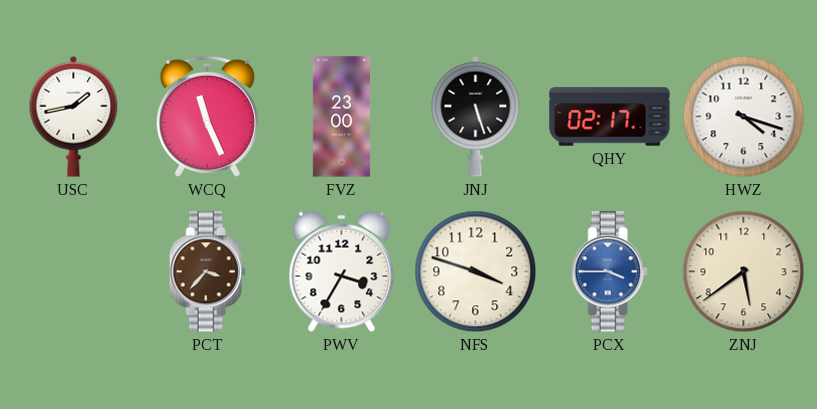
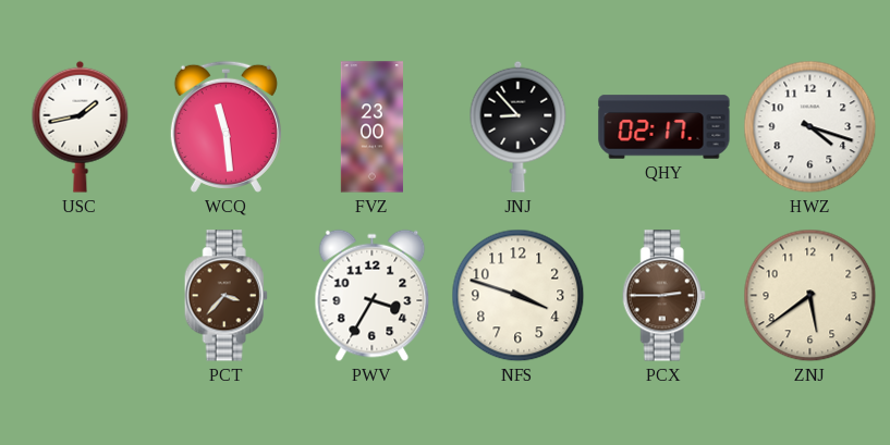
WCQ: 11:26 -> 11:29 (225, 126)
JNJ: 5:27 -> 8:53 (519, 126)
PCX: 3:45 -> 2:45 (663, 296)
PCX dial: blue -> brown (663, 296)
